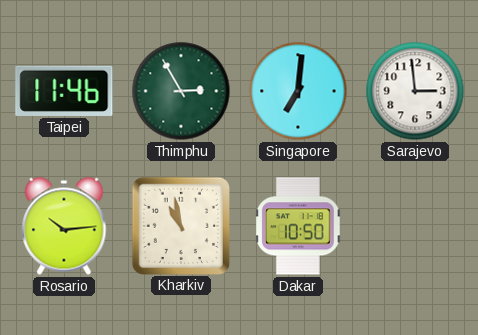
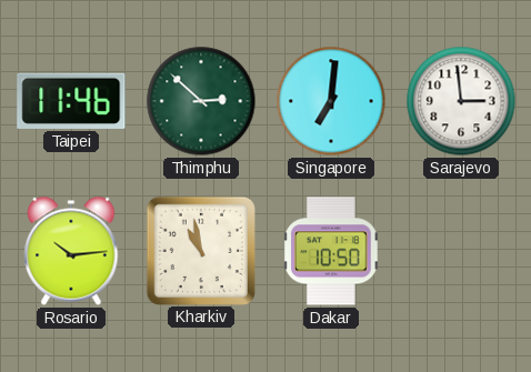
Thimphu: 2:55 -> 2:52 (201, 101)
